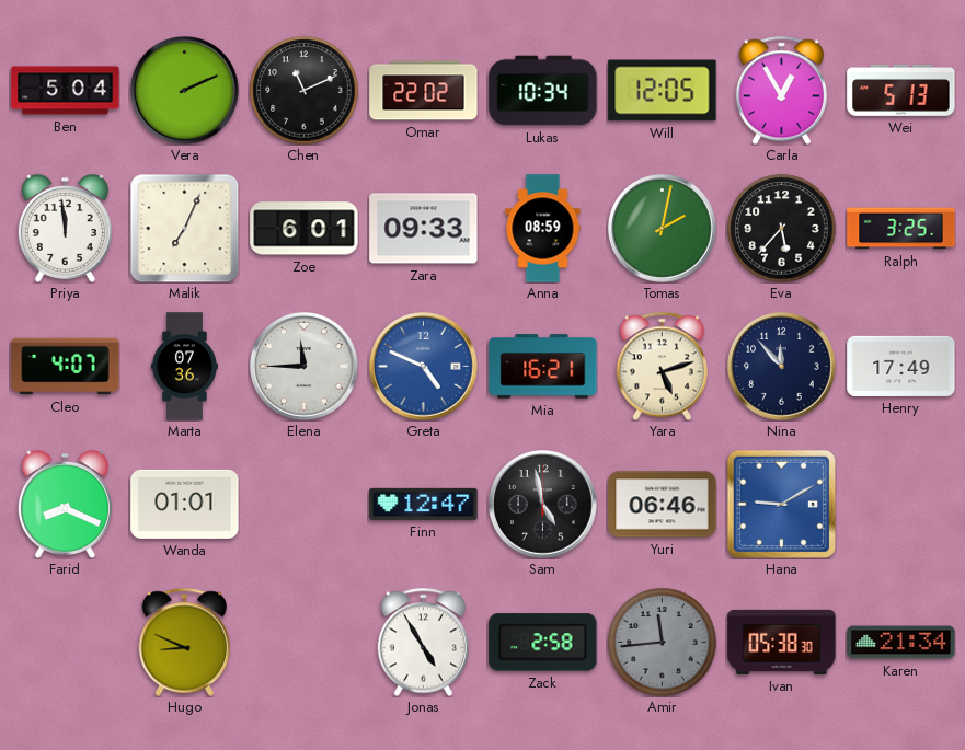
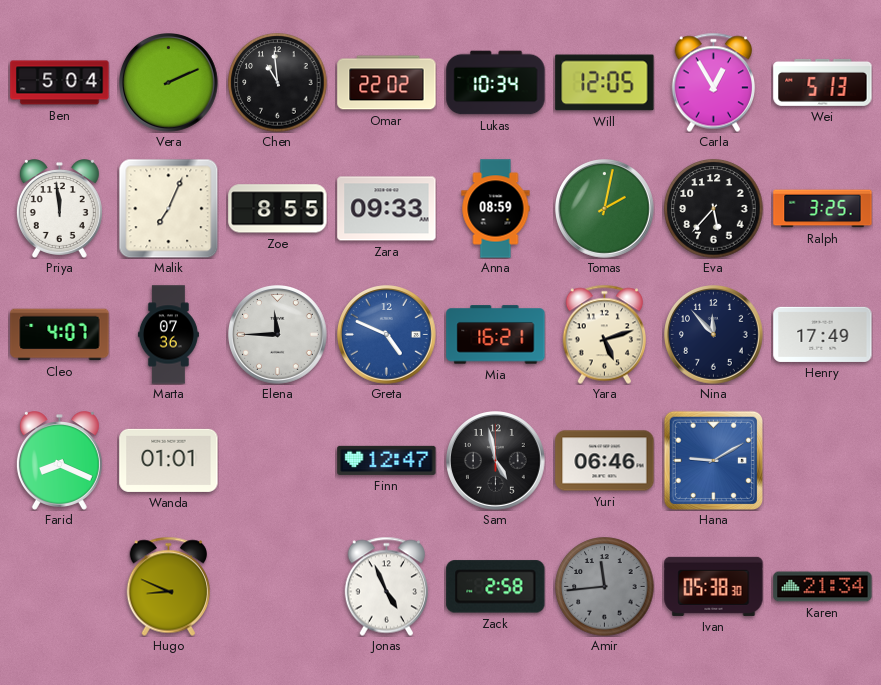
Chen: 11:11 -> 10:59 (278, 83)
Zoe: 6:01 -> 8:55 (278, 209)
Jonas: 4:55 -> 4:56 (386, 586)
